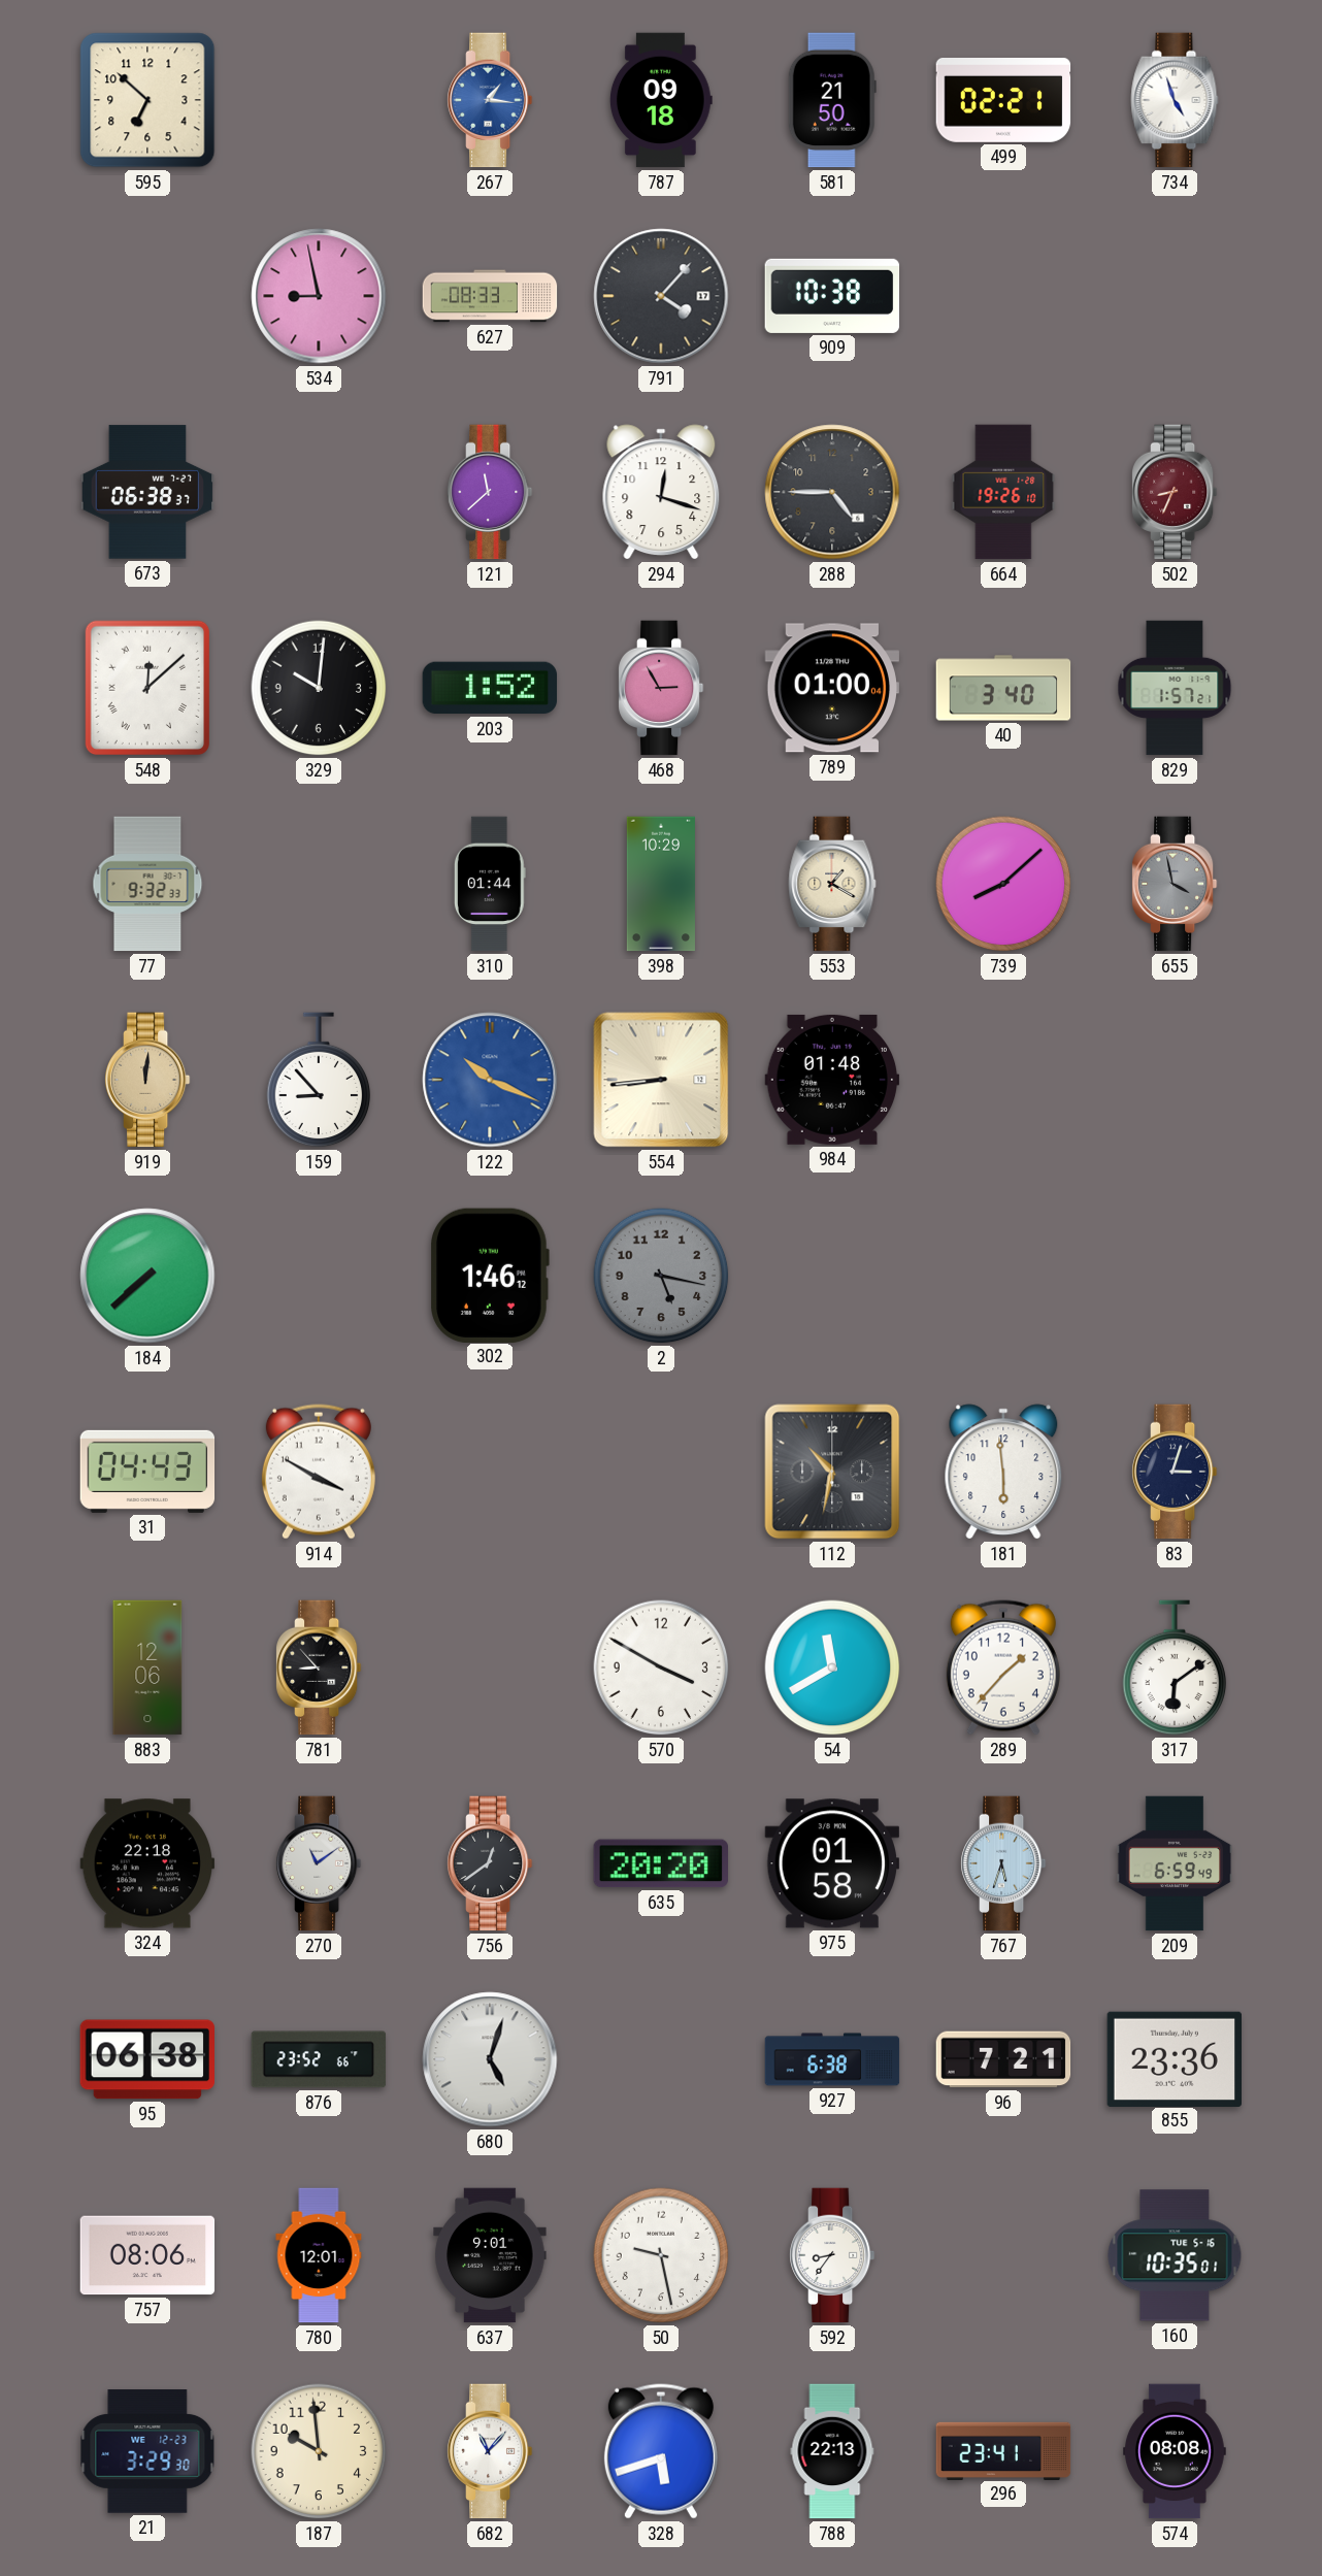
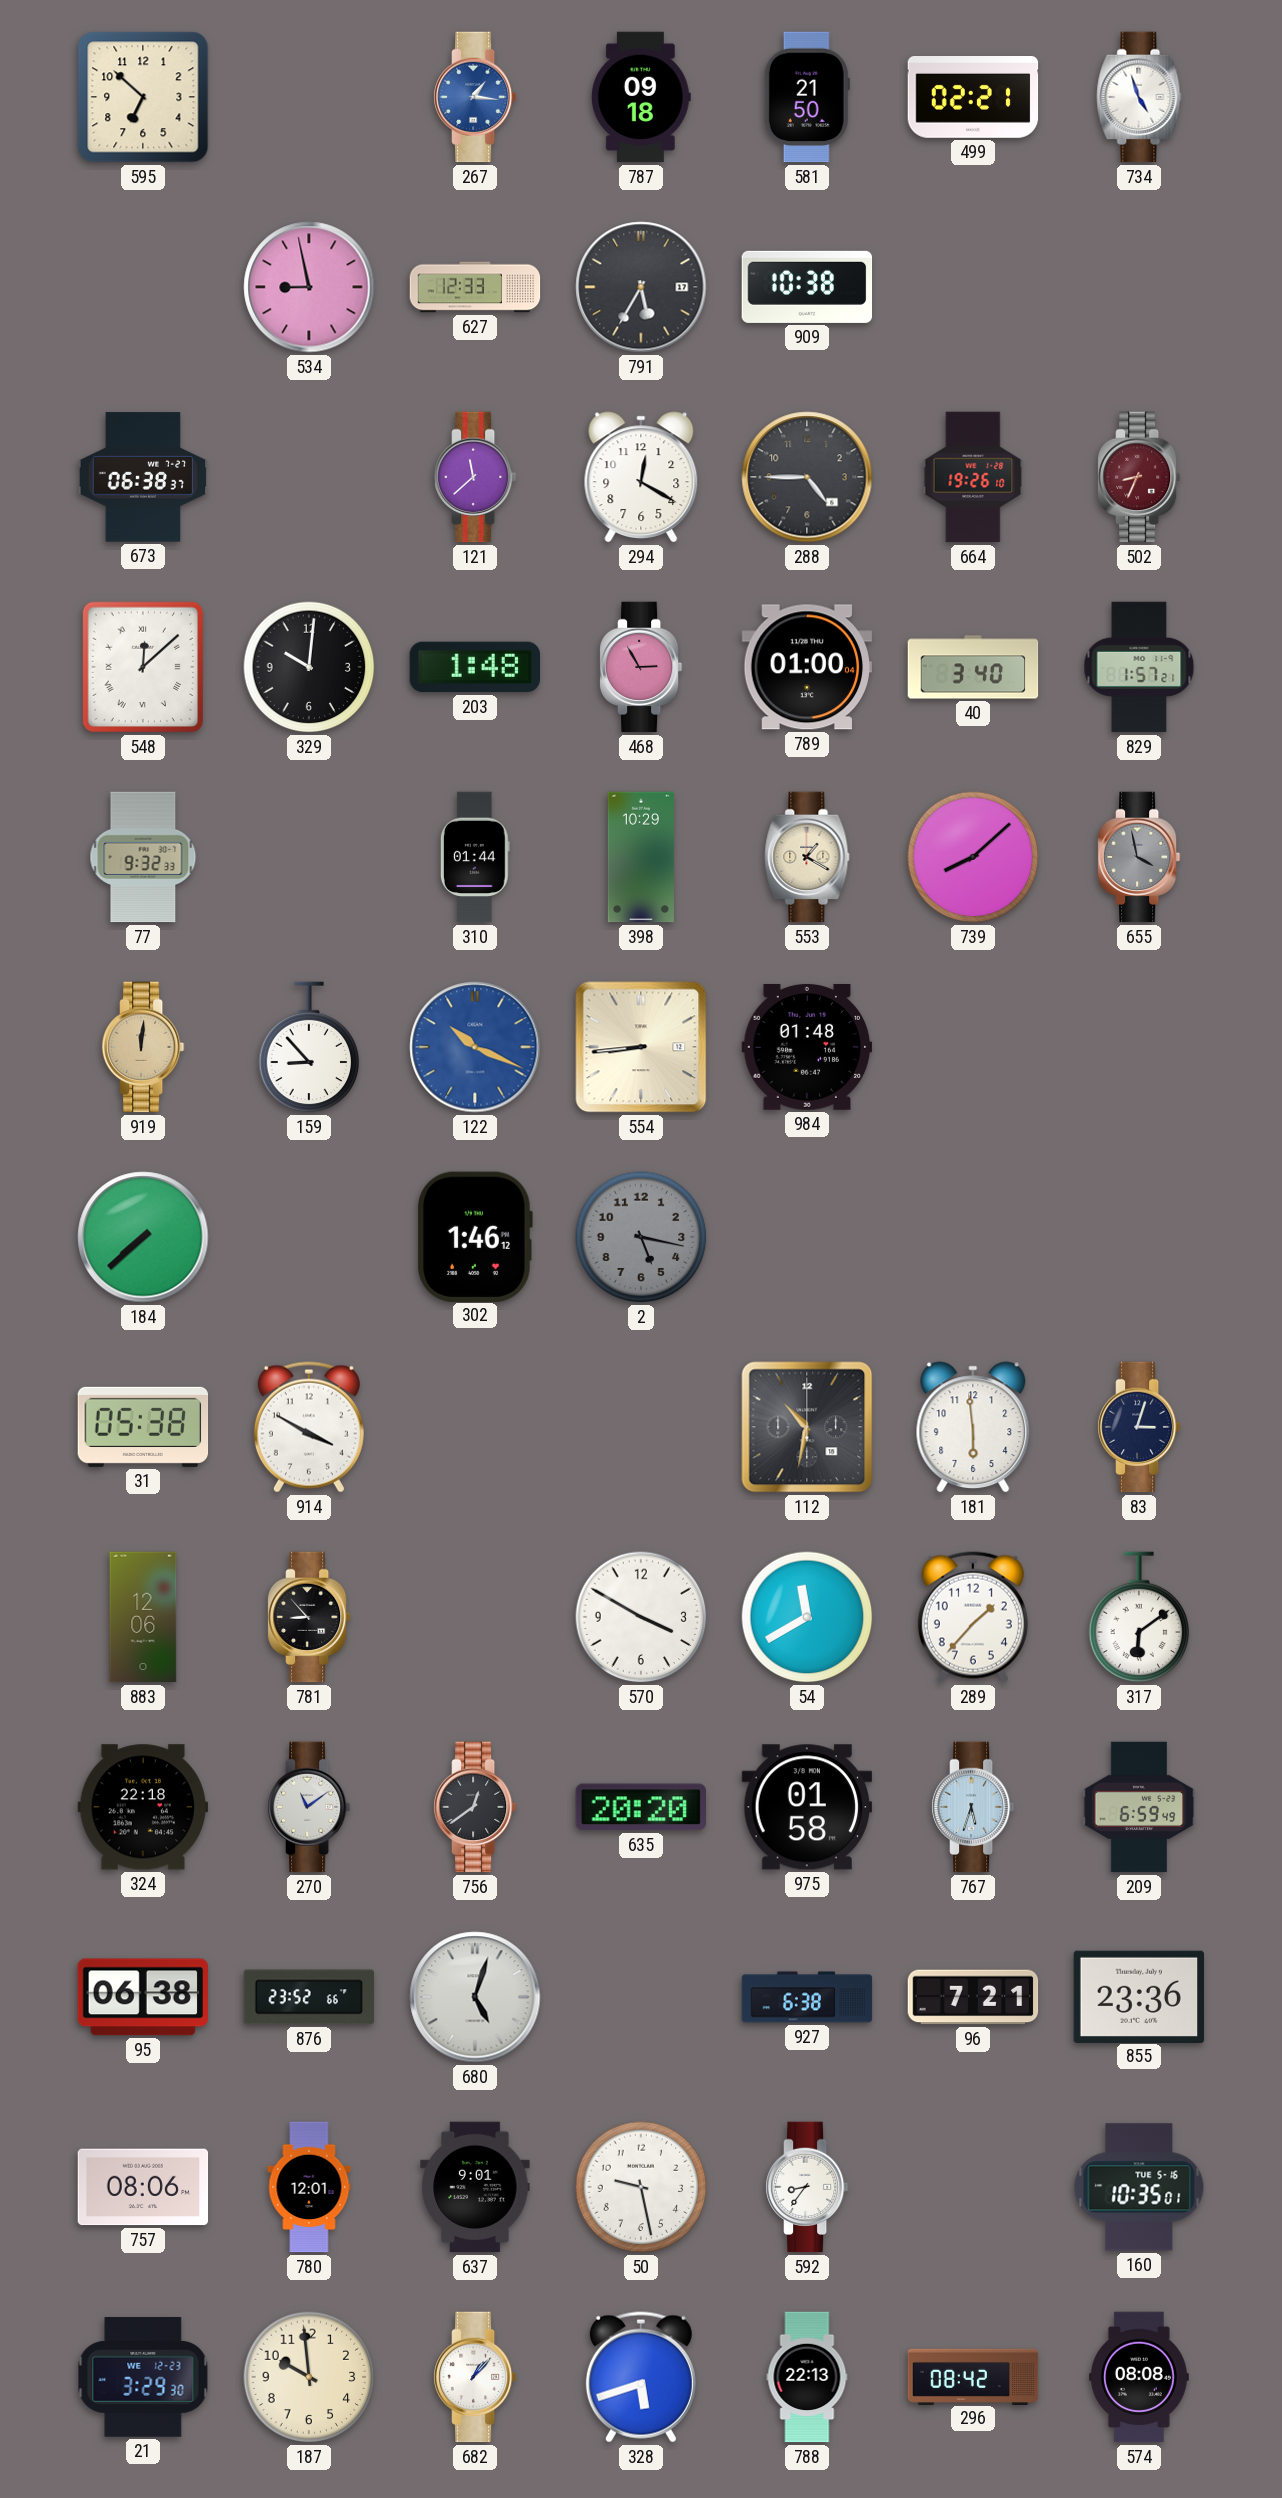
627: 08:33 -> 12:33 (475, 287)
791: 4:07 -> 5:35 (641, 287)
294: 12:18 -> 12:20 (641, 477)
203: 1:52 -> 1:48 (475, 667)
31: 04:43 -> 05:38 (143, 1427)
682: 11:07 -> 1:07 (475, 2377)
296: 23:41 -> 08:42 (973, 2376)
